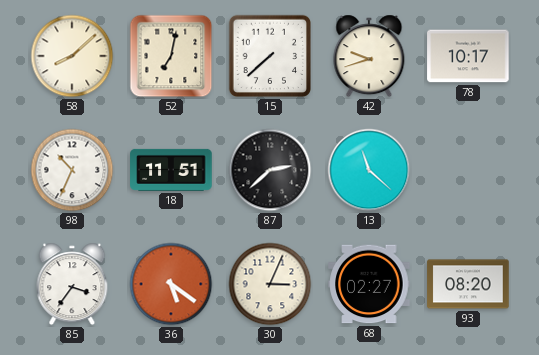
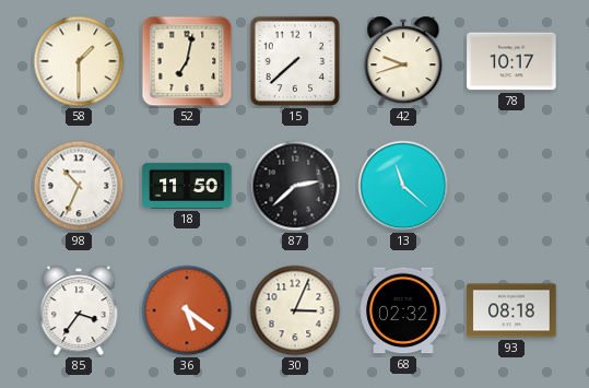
58: 8:08 -> 1:30 (79, 61)
18: 11:51 -> 11:50 (187, 186)
68: 02:27 -> 02:32 (403, 310)
93: 08:20 -> 08:18 (511, 310)
